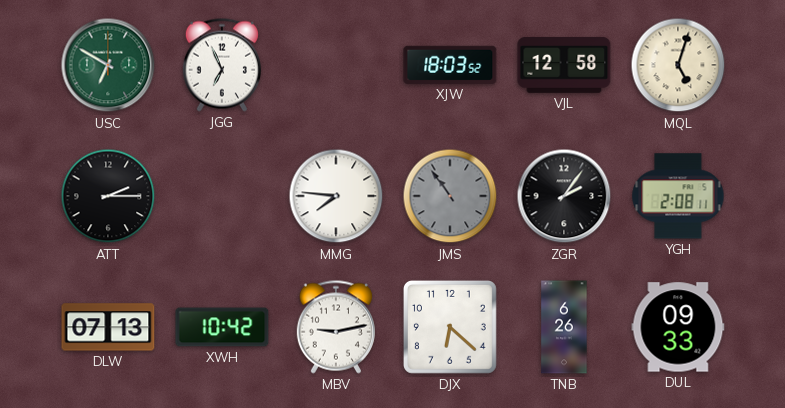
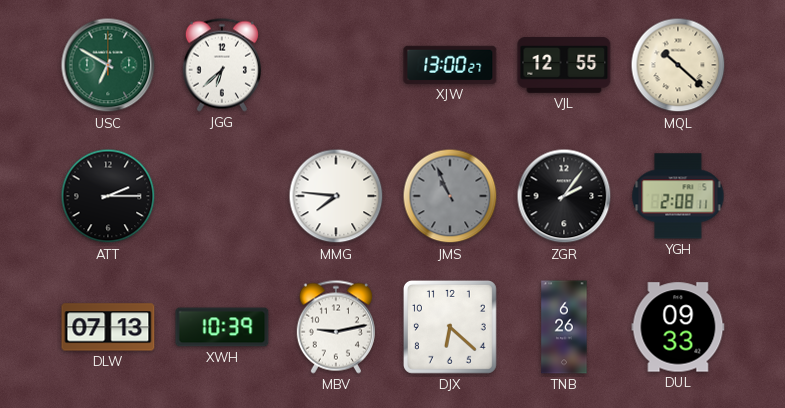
JGG: 6:56 -> 6:38 (222, 65)
XJW: 18:03 -> 13:00 (450, 65)
VJL: 12:58 -> 12:55 (564, 66)
MQL: 5:03 -> 10:22 (678, 65)
JMS: 10:54 -> 10:56 (450, 196)
XWH: 10:42 -> 10:39 (222, 327)
